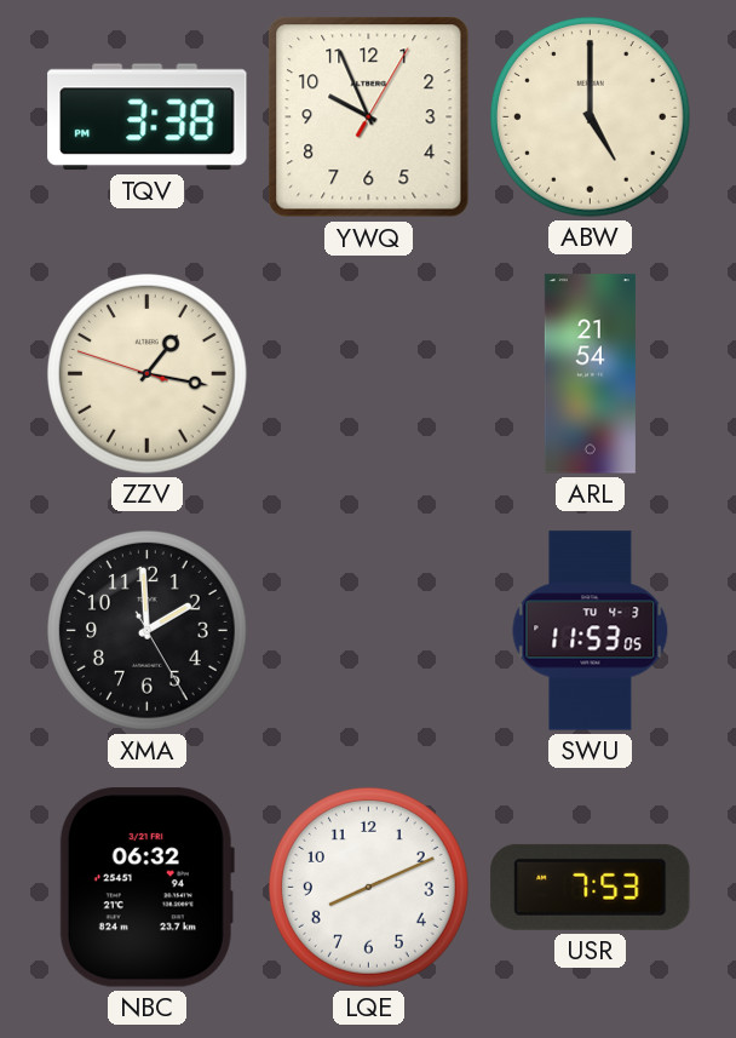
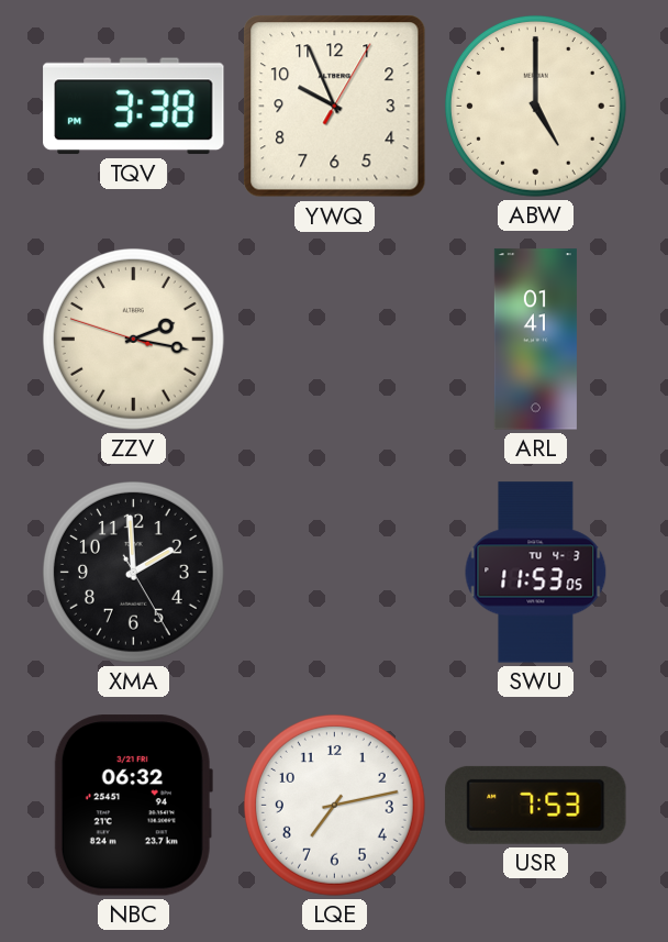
ZZV: 1:16 -> 2:16 (133, 339)
ARL: 21:54 -> 01:41 (535, 340)
LQE: 8:11 -> 7:13 (334, 805)
